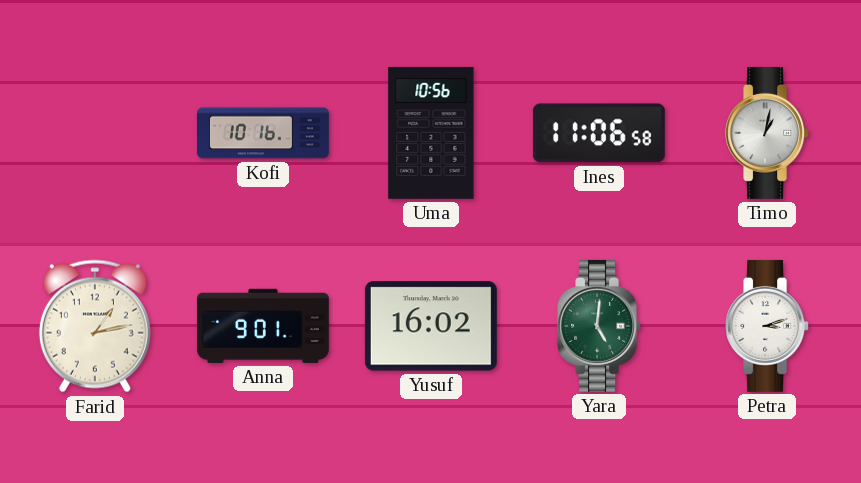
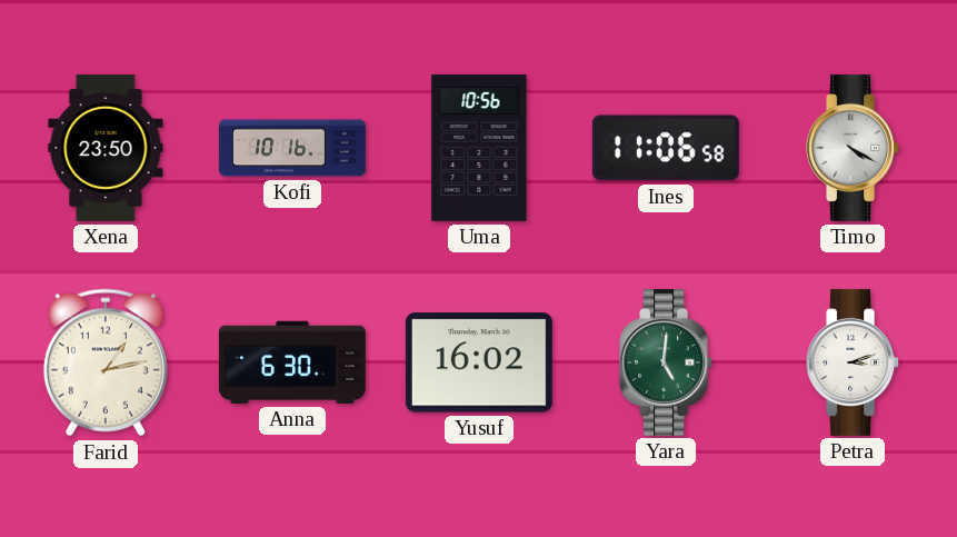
Xena: none -> 23:50 (106, 148)
Timo: 1:02 -> 4:20 (854, 148)
Anna: 9:01 -> 6:30 (292, 362)
